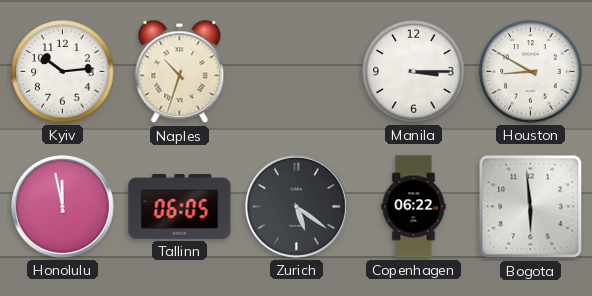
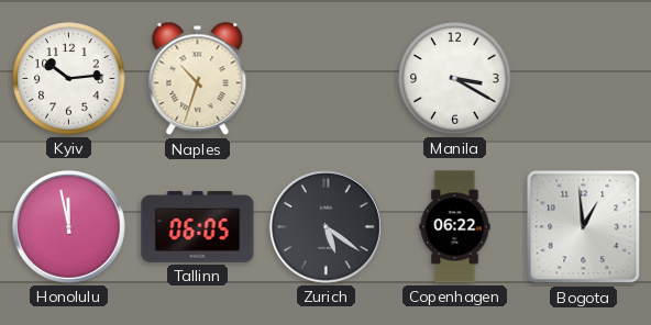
Manila: 3:15 -> 3:20 (455, 79)
Houston: 8:50 -> none (531, 72)
Bogota: 5:59 -> 12:59 (584, 227)
